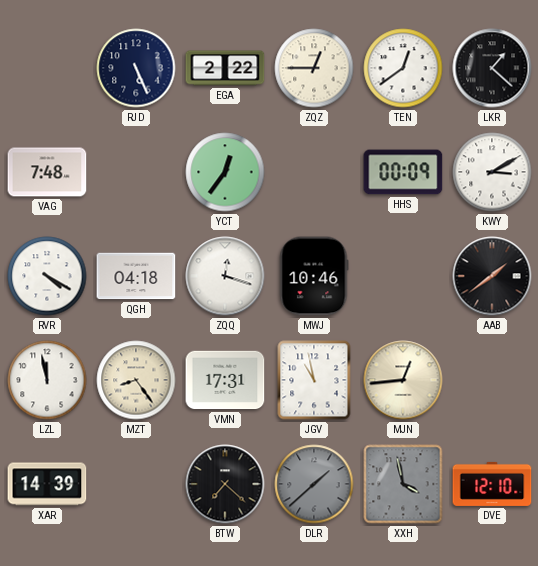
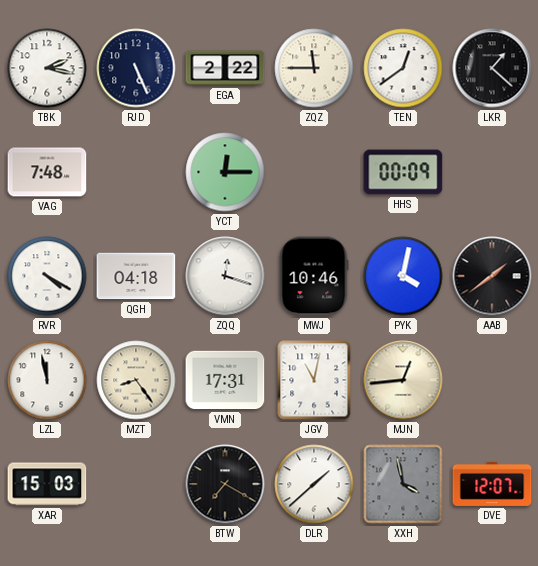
TBK: none -> 2:17 (47, 68)
ZQZ: 12:45 -> 11:45 (314, 68)
YCT: 12:36 -> 12:15 (225, 172)
KWY: 3:10 -> none (492, 172)
PYK: none -> 4:02 (403, 276)
JGV: 10:58 -> 11:02 (314, 380)
XAR: 14:39 -> 15:03 (47, 484)
BTW: 7:22 -> 7:20 (225, 484)
DLR dial: grey -> white (314, 484)
DVE: 12:10 -> 12:07 (492, 484)
